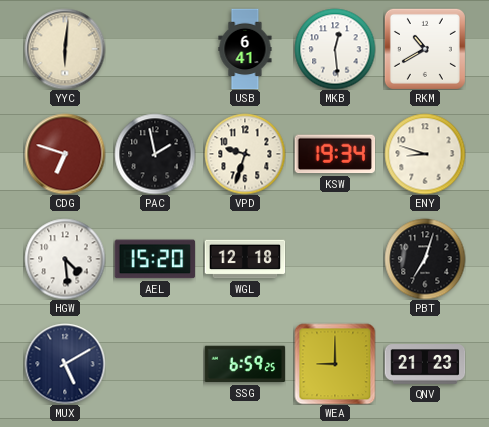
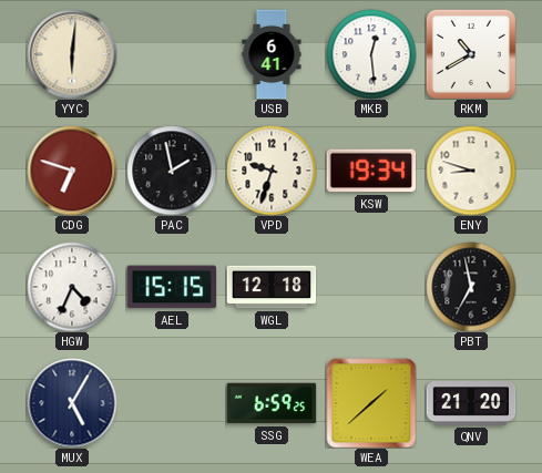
HGW: 4:29 -> 4:34 (72, 287)
AEL: 15:20 -> 15:15 (172, 287)
PBT: 7:03 -> 6:58 (471, 287)
MUX: 5:10 -> 5:05 (72, 403)
WEA: 9:00 -> 1:38 (371, 403)
QNV: 21:23 -> 21:20 (471, 403)
